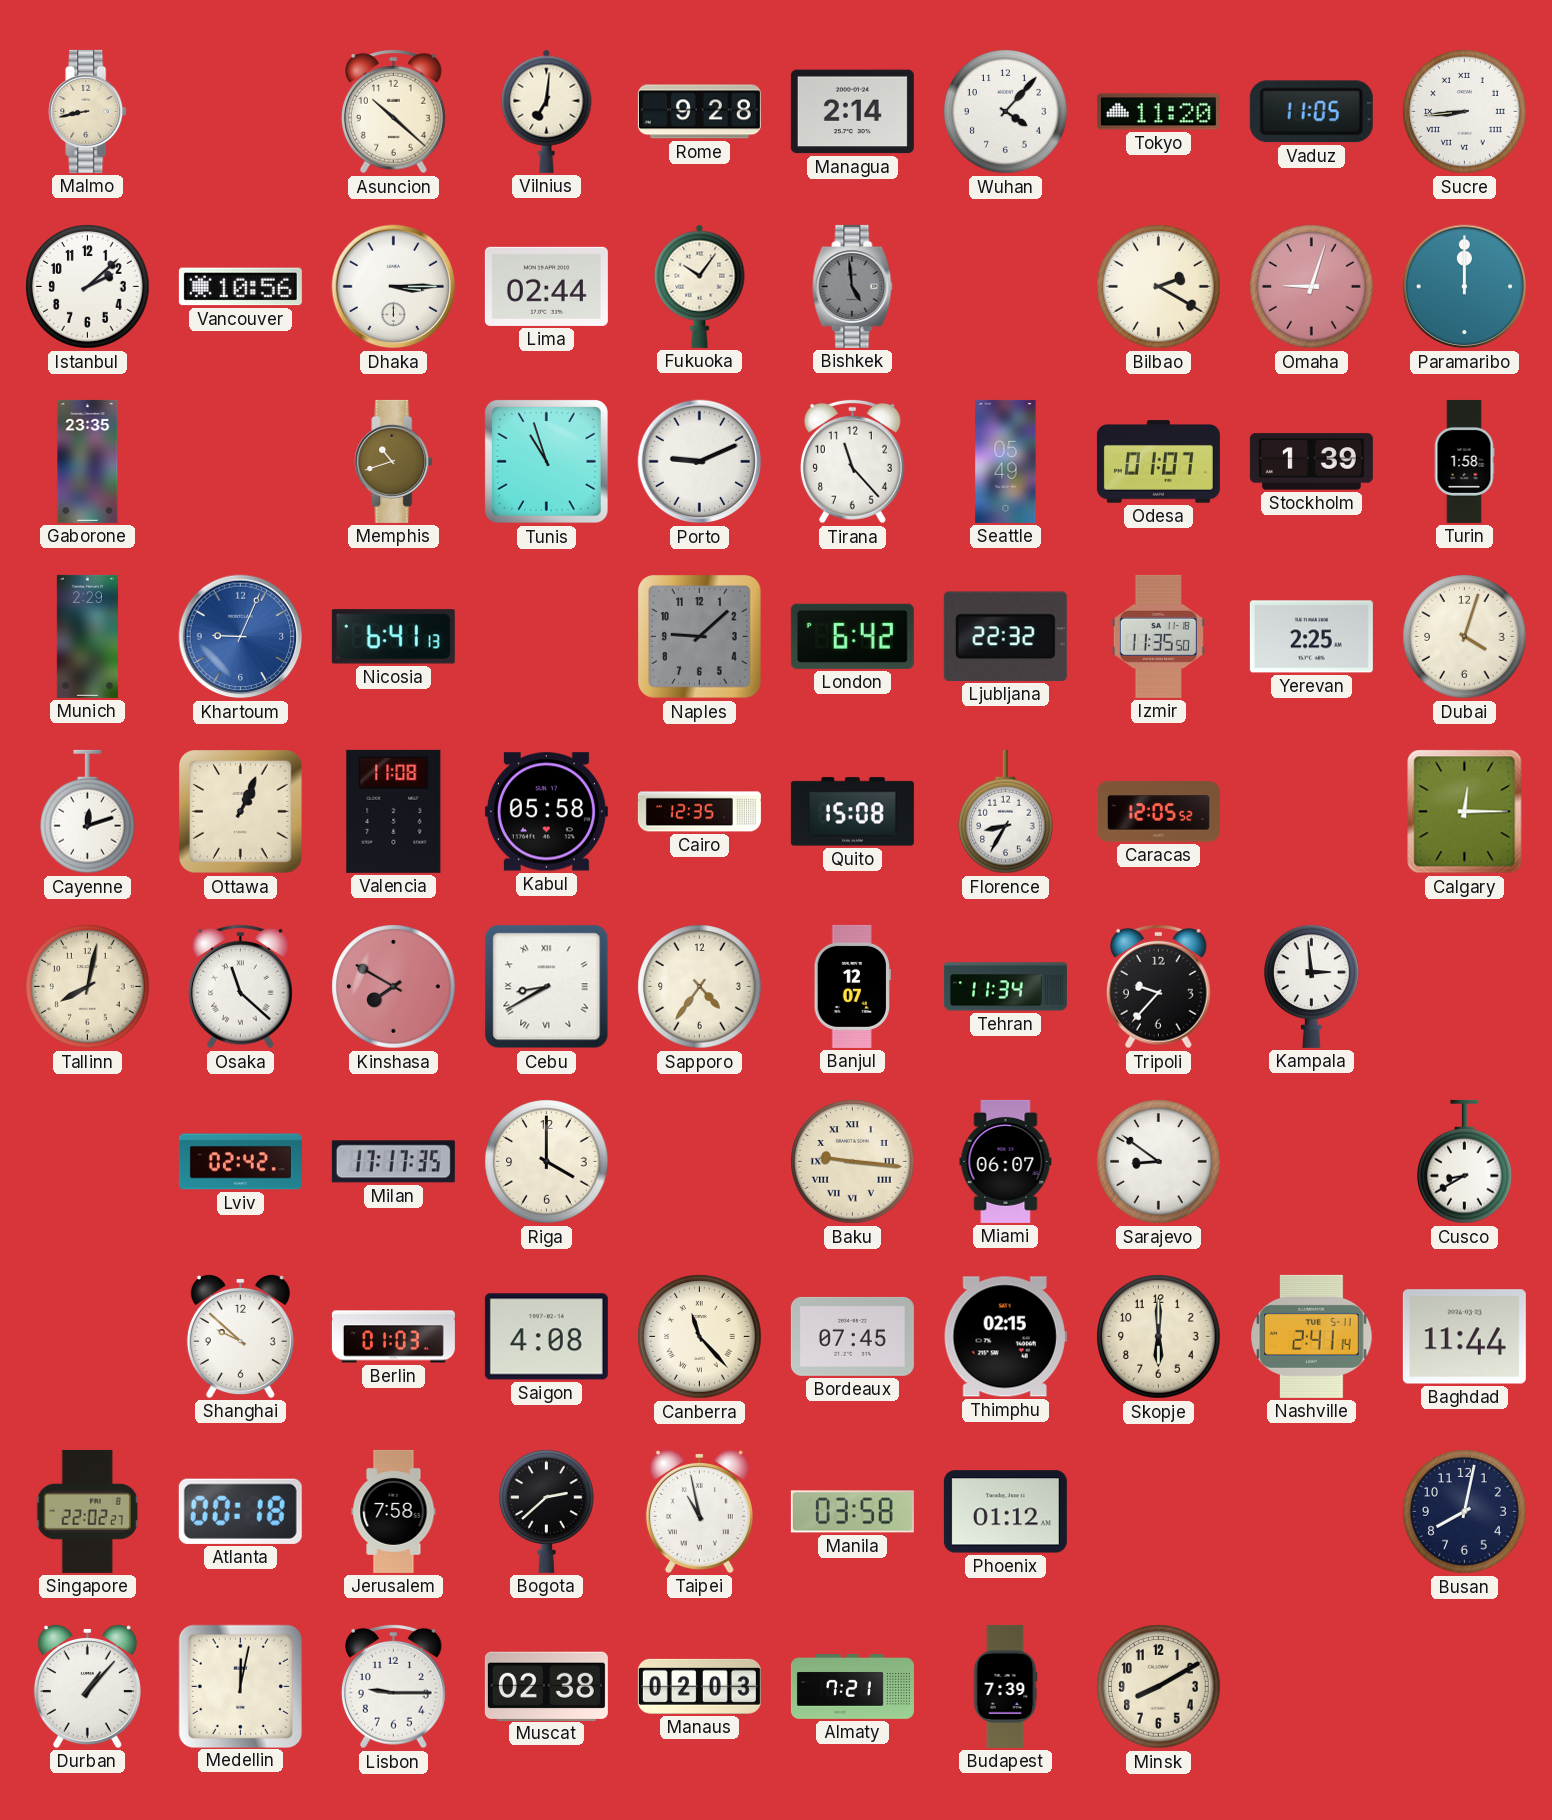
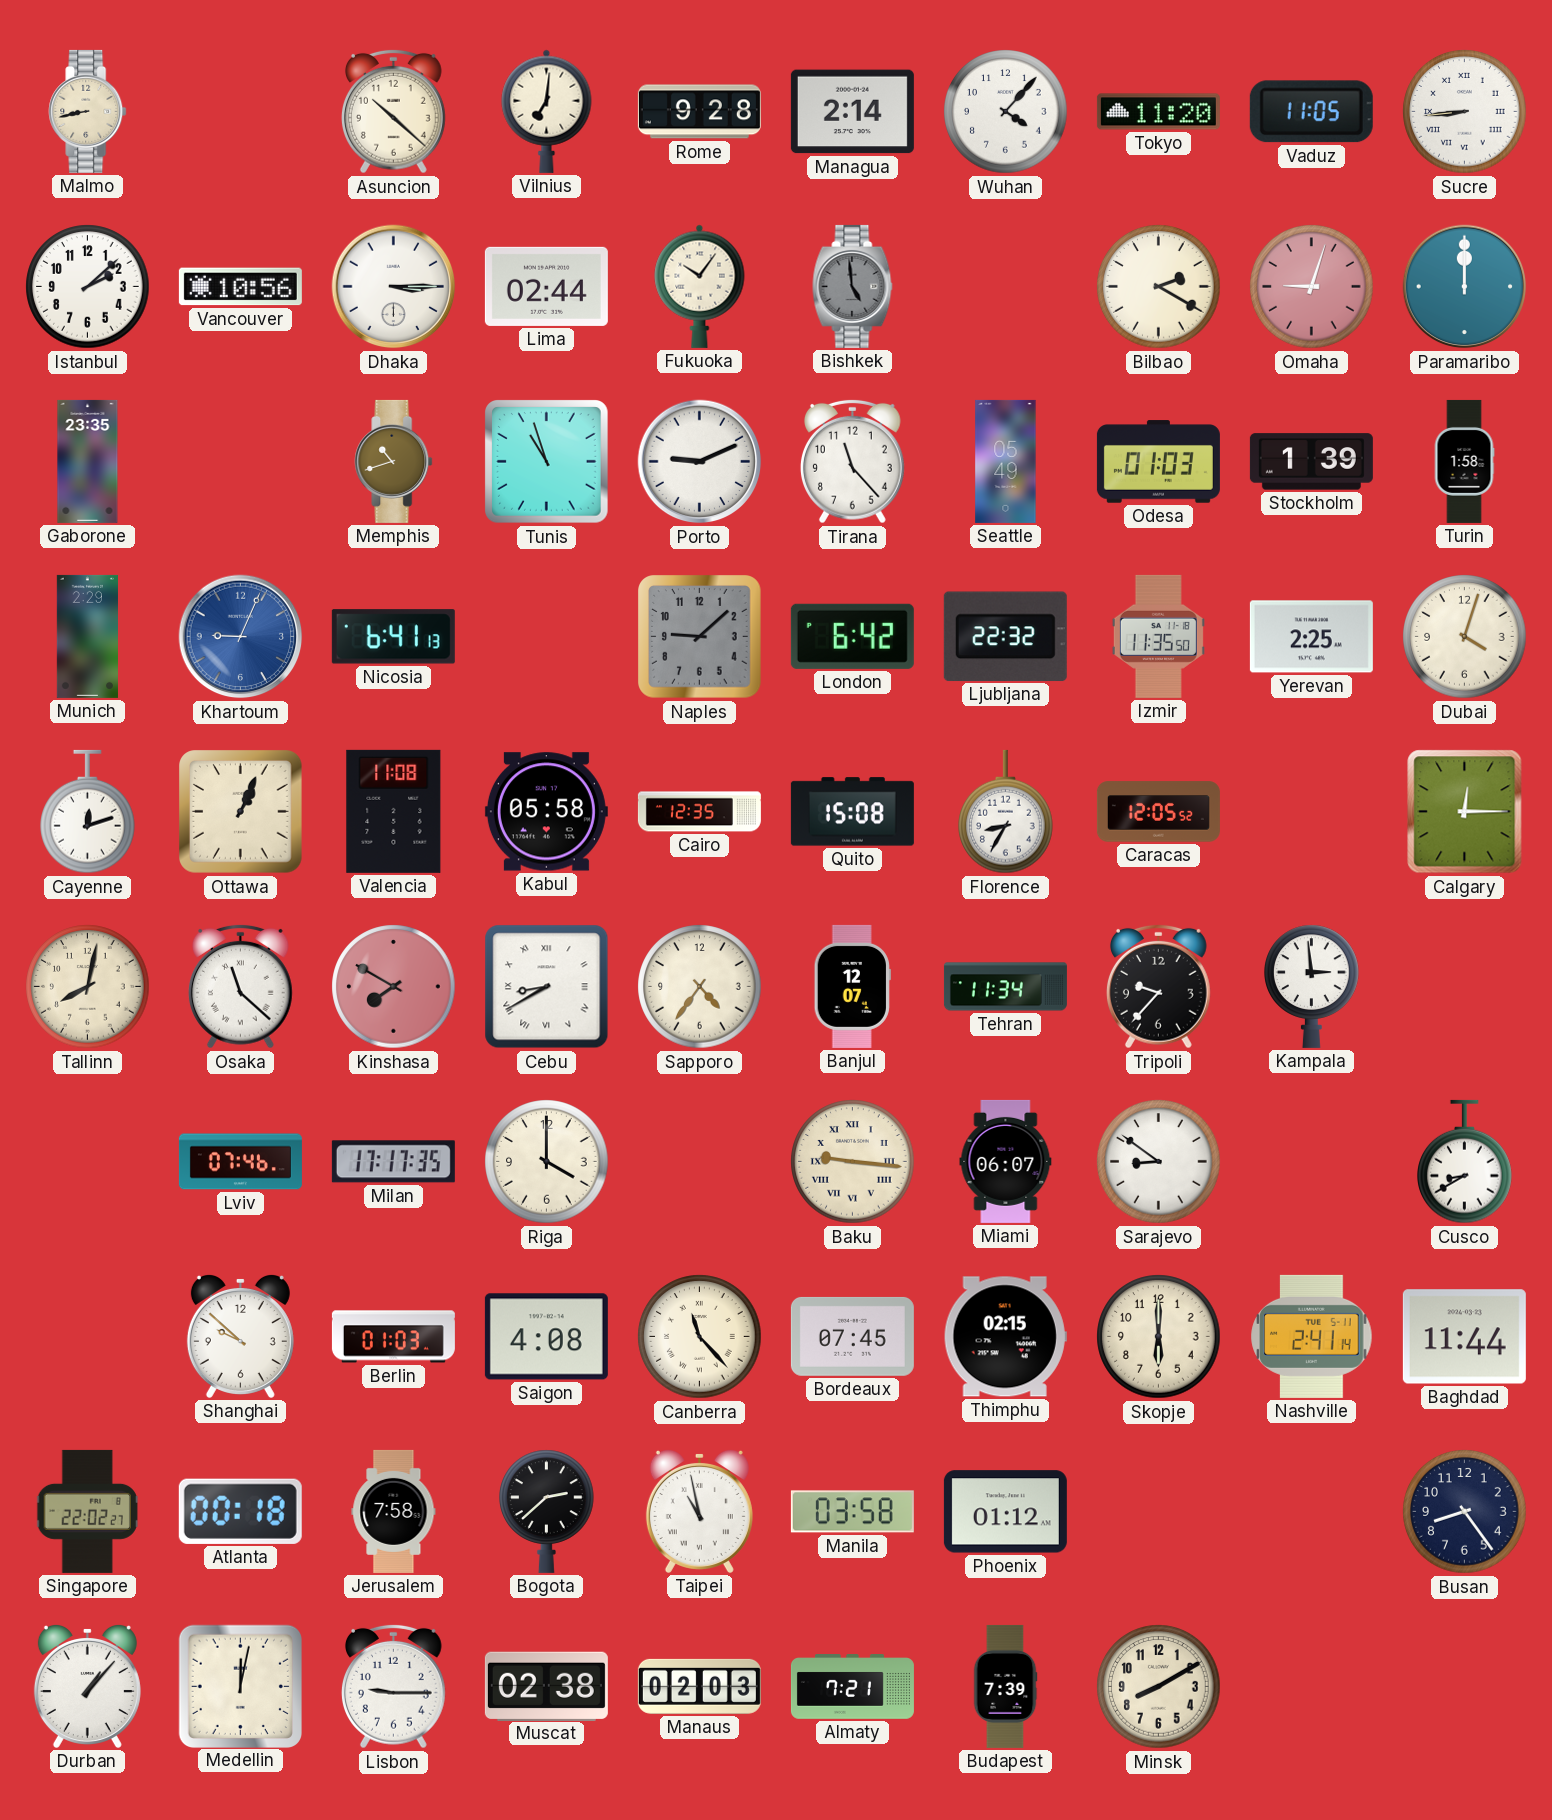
Odesa: 01:07 -> 01:03 (1158, 462)
Lviv: 02:42 -> 07:46 (240, 1162)
Busan: 8:02 -> 8:24 (1465, 1512)
